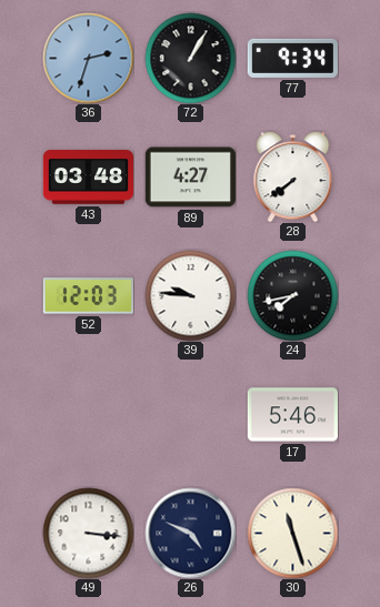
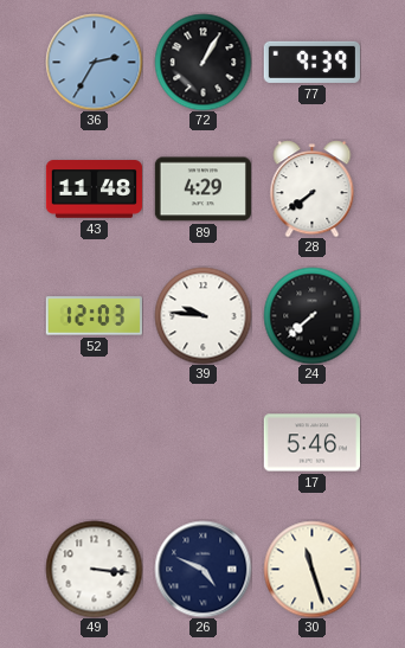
36: 2:33 -> 2:35 (94, 62)
77: 9:34 -> 9:39 (311, 62)
43: 03:48 -> 11:48 (94, 190)
89: 4:27 -> 4:29 (202, 190)
24: 7:43 -> 7:38 (311, 315)
